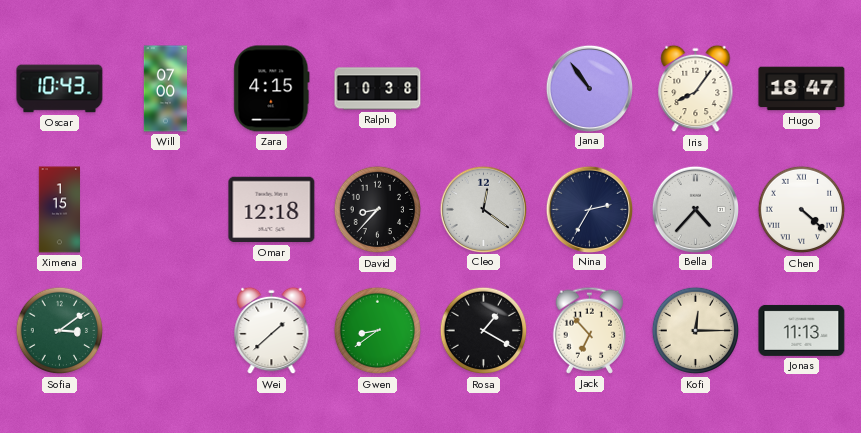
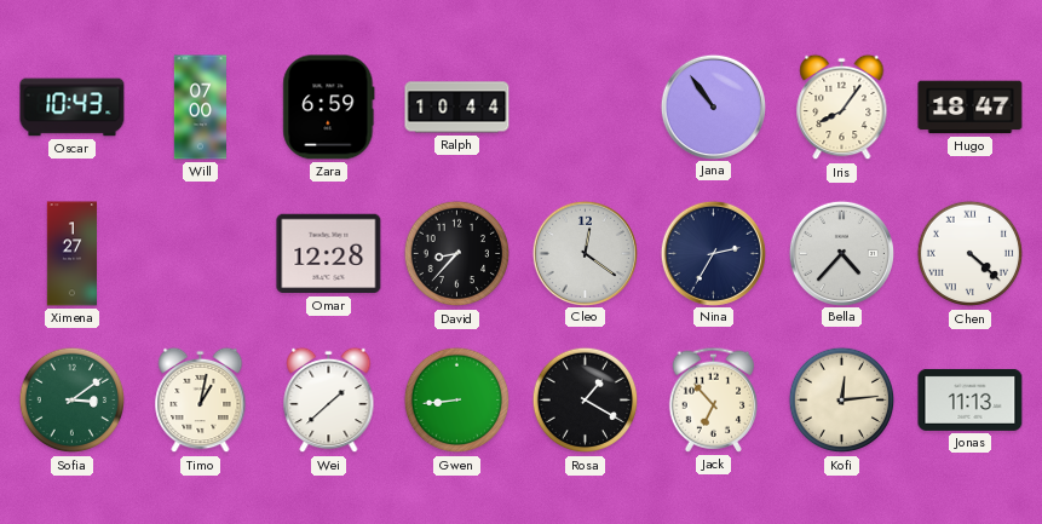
Zara: 4:15 -> 6:59 (329, 108)
Ralph: 10:38 -> 10:44 (457, 108)
Ximena: 1:15 -> 1:27 (73, 254)
Omar: 12:18 -> 12:28 (329, 254)
Timo: none -> 1:02 (201, 401)
Gwen: 8:39 -> 8:44 (457, 401)
Kofi: 12:15 -> 12:14 (842, 401)
